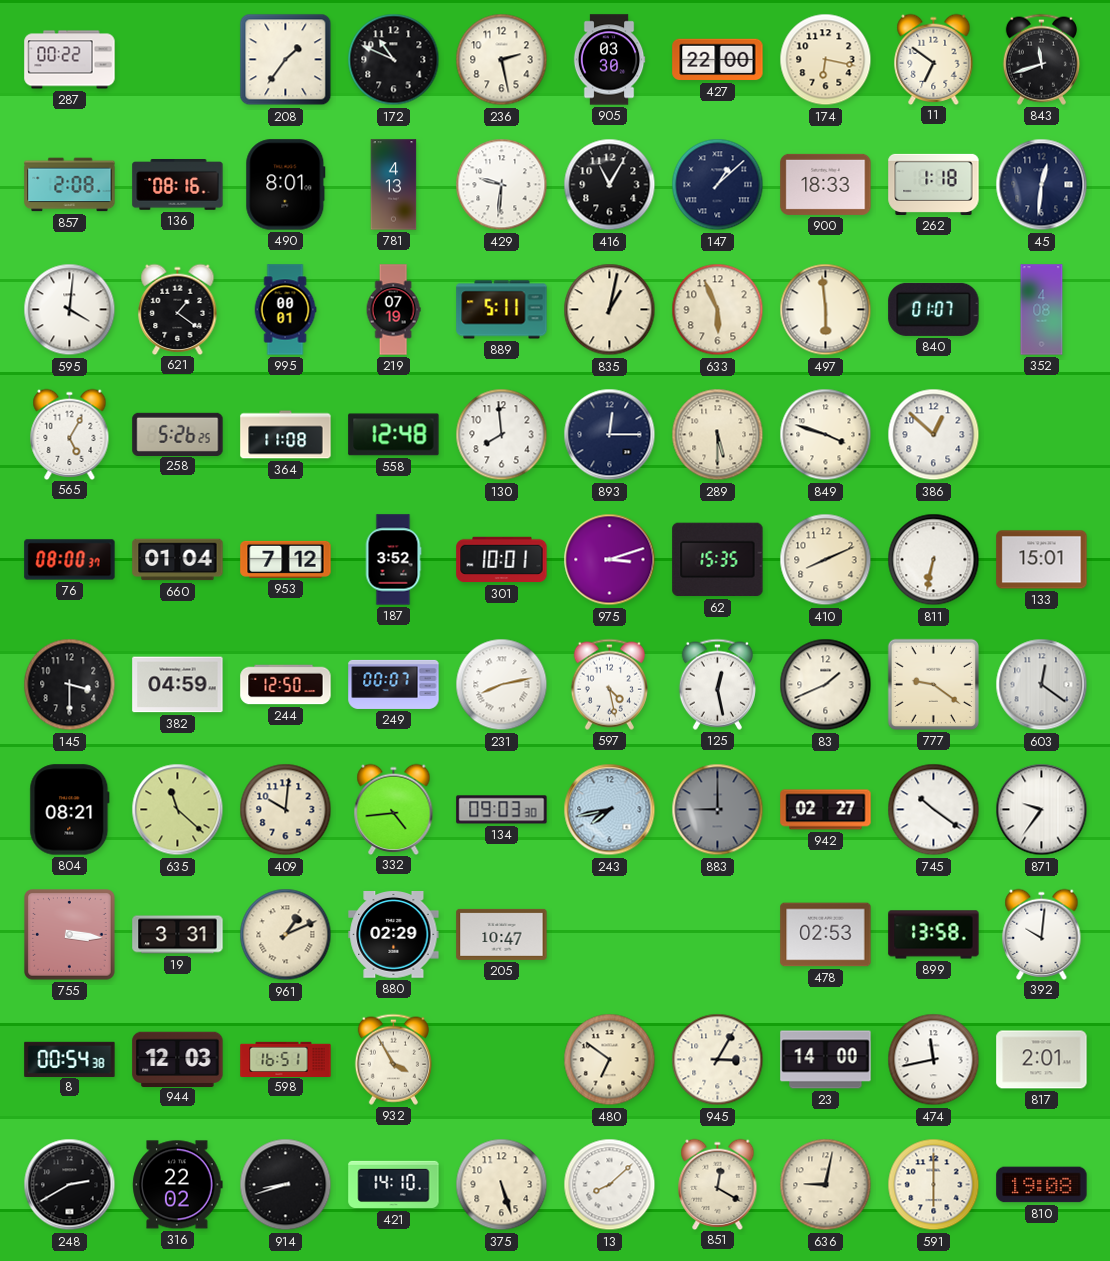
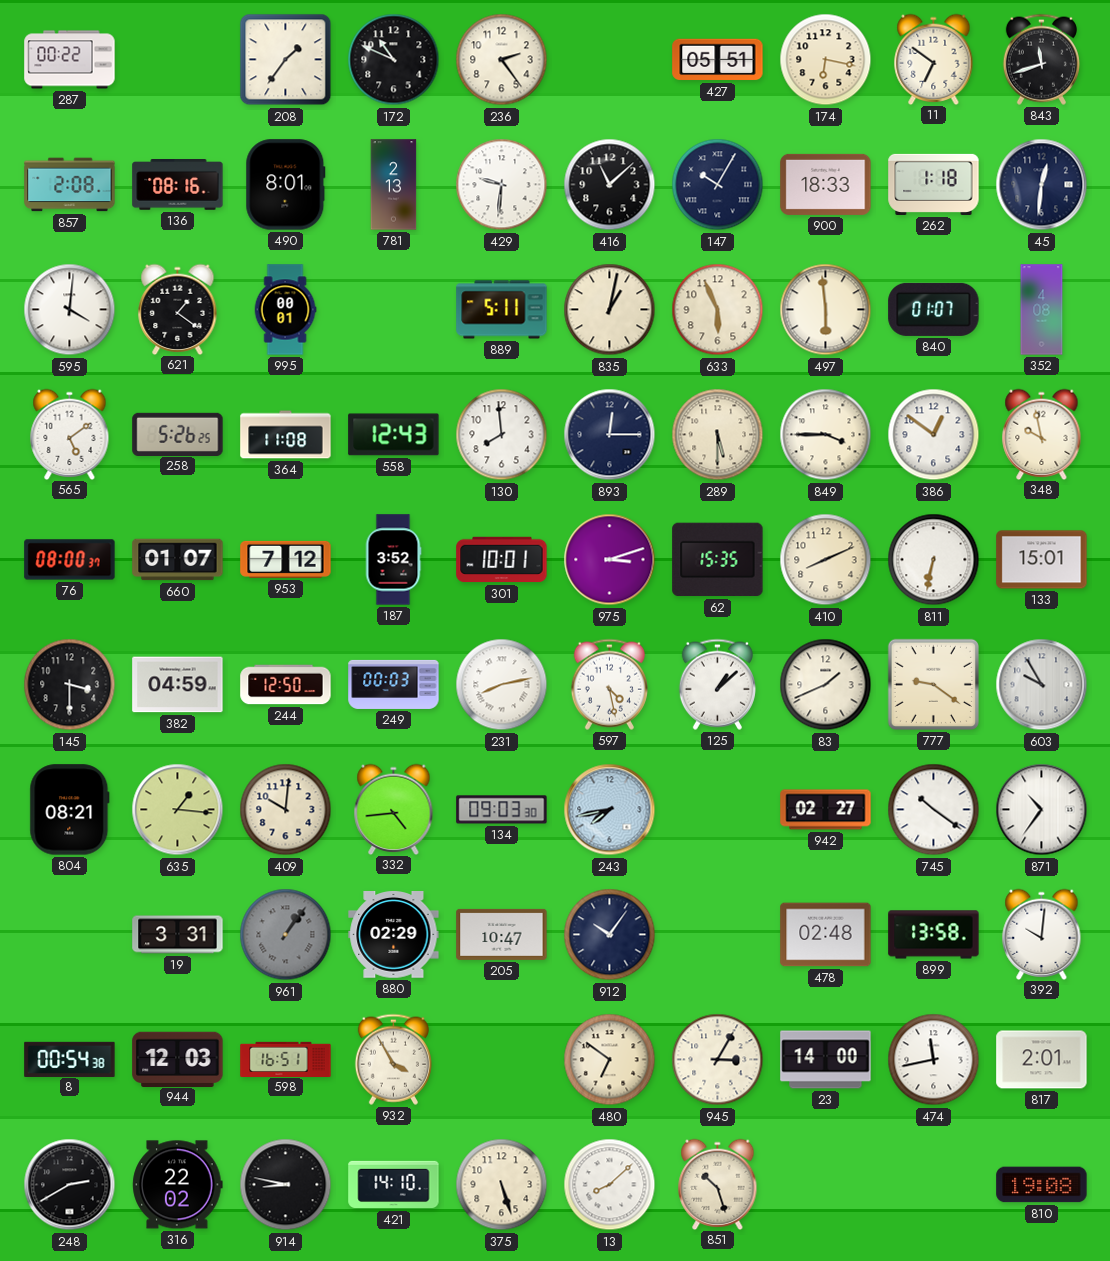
236: 2:28 -> 2:24 (502, 60)
905: 03:30 -> none (609, 60)
427: 22:00 -> 05:51 (718, 60)
781: 4:13 -> 2:13 (394, 185)
416: 11:05 -> 11:08 (610, 185)
147: 1:08 -> 10:05 (718, 185)
219: 07:19 -> none (393, 310)
565: 5:05 -> 5:09 (70, 434)
558: 12:48 -> 12:43 (394, 435)
849: 3:48 -> 3:45 (826, 435)
386: 12:52 -> 12:51 (934, 435)
348: none -> 9:58 (1042, 434)
660: 01:04 -> 01:07 (178, 560)
249: 00:07 -> 00:03 (394, 684)
125: 12:28 -> 1:08 (717, 684)
603: 12:21 -> 9:55 (1042, 685)
635: 11:22 -> 1:16 (178, 810)
883: 9:00 -> none (718, 810)
871: 9:36 -> 10:36 (1042, 810)
755: 3:16 -> none (70, 935)
961: 1:11 -> 1:06 (286, 935)
961 dial: cream -> grey (286, 935)
912: none -> 10:06 (610, 935)
478: 02:53 -> 02:48 (826, 935)
914: 8:42 -> 8:47 (286, 1185)
851: 12:20 -> 10:27 (718, 1184)
636: 9:02 -> none (826, 1185)
591: 6:00 -> none (934, 1185)
